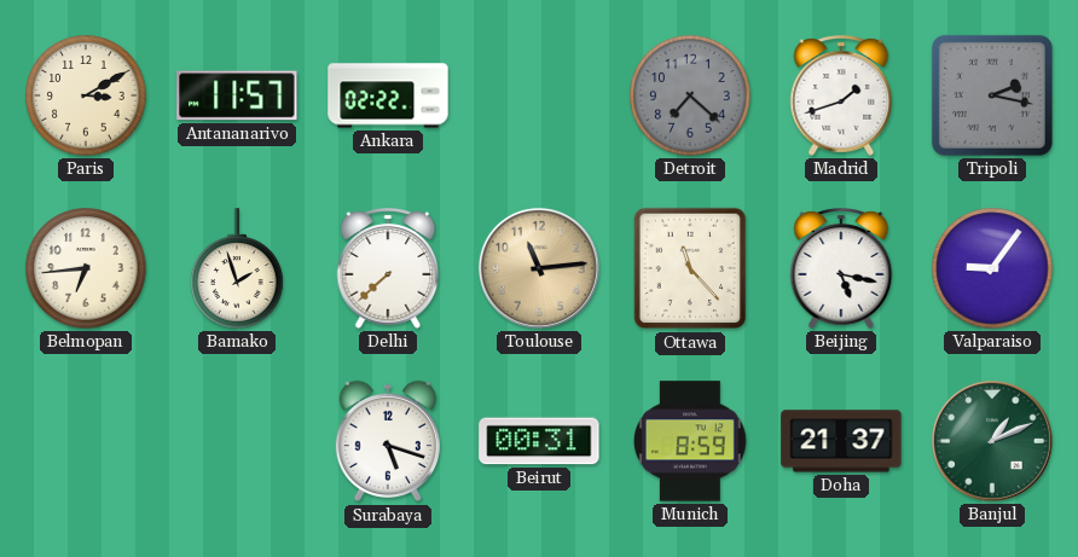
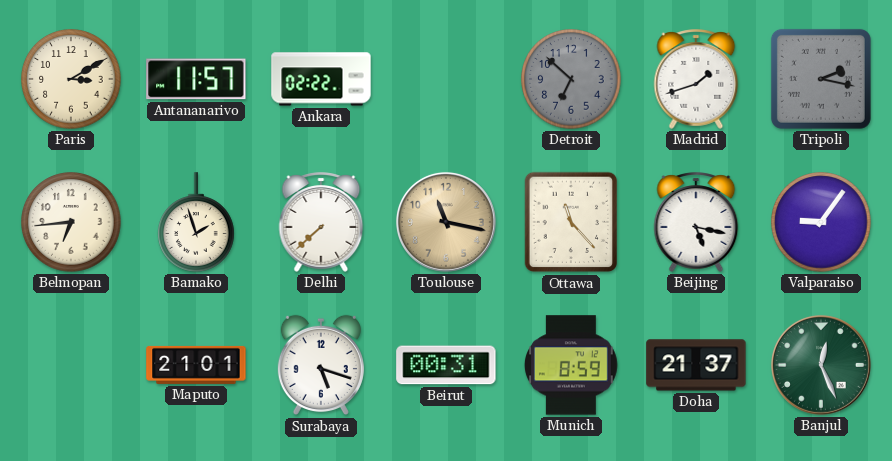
Detroit: 7:22 -> 6:52 (571, 79)
Toulouse: 11:14 -> 11:17 (446, 222)
Maputo: none -> 21:01 (196, 365)
Banjul: 1:11 -> 12:26 (821, 365)
